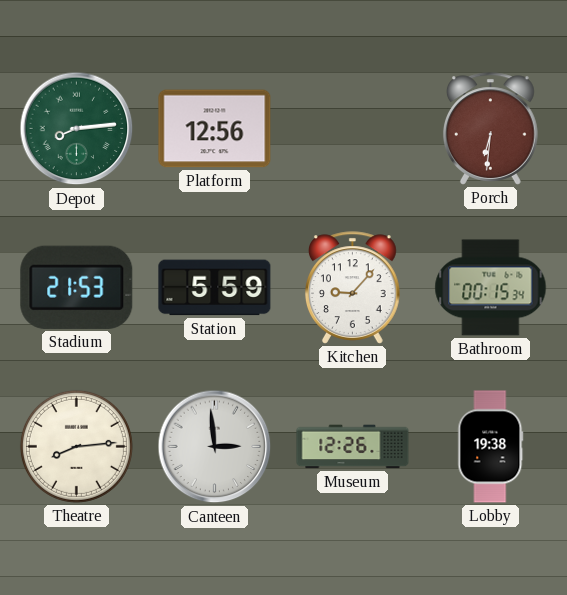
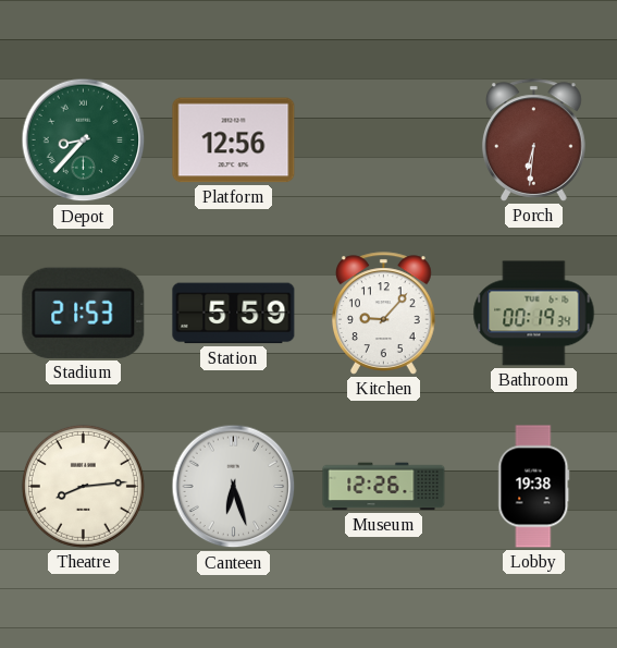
Depot: 8:14 -> 8:37 (84, 140)
Bathroom: 00:15 -> 00:19 (534, 314)
Canteen: 2:59 -> 6:27 (234, 487)
